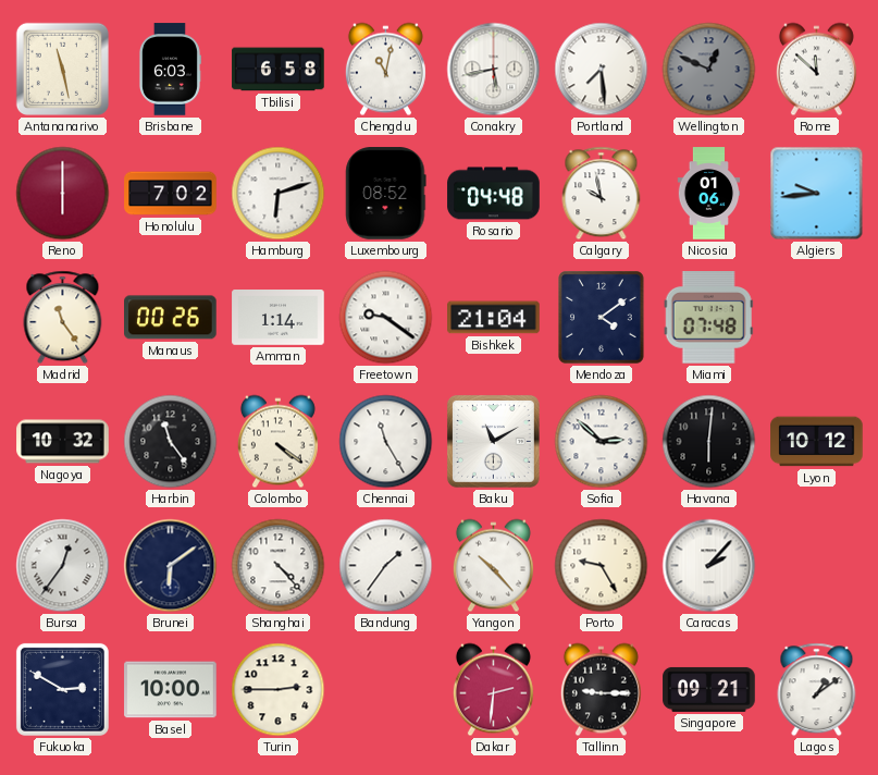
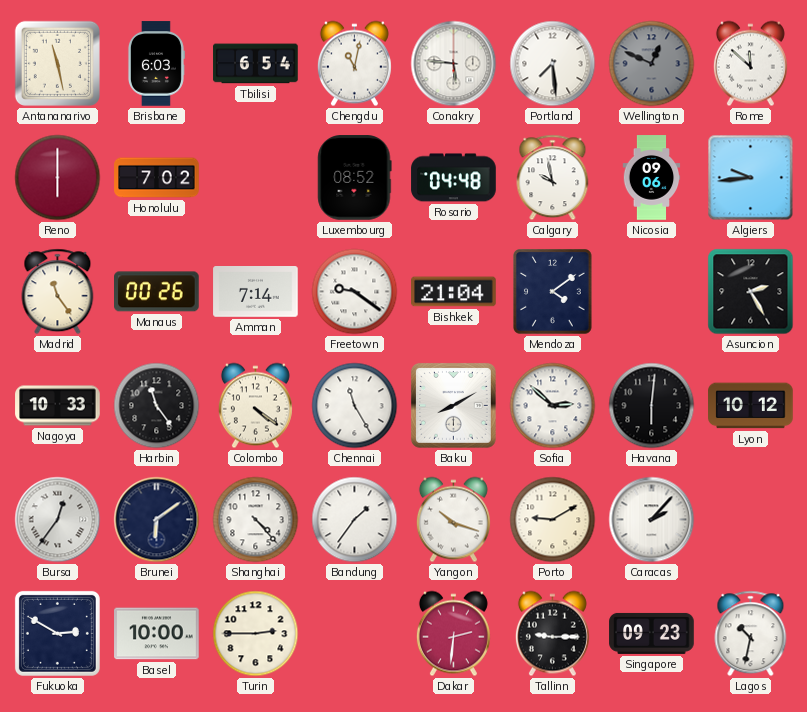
Tbilisi: 6:58 -> 6:54 (256, 64)
Conakry: 5:43 -> 5:46 (454, 64)
Hamburg: 6:12 -> none (279, 194)
Nicosia: 01:06 -> 09:06 (652, 178)
Amman: 1:14 -> 7:14 (256, 292)
Miami: 07:48 -> none (708, 318)
Asuncion: none -> 2:25 (751, 292)
Nagoya: 10:32 -> 10:33 (58, 406)
Baku: 11:10 -> 8:10 (454, 406)
Yangon: 10:23 -> 10:18 (453, 520)
Porto: 9:25 -> 9:10 (553, 520)
Singapore: 09:21 -> 09:23 (652, 633)
Lagos: 1:09 -> 10:32 (751, 634)
